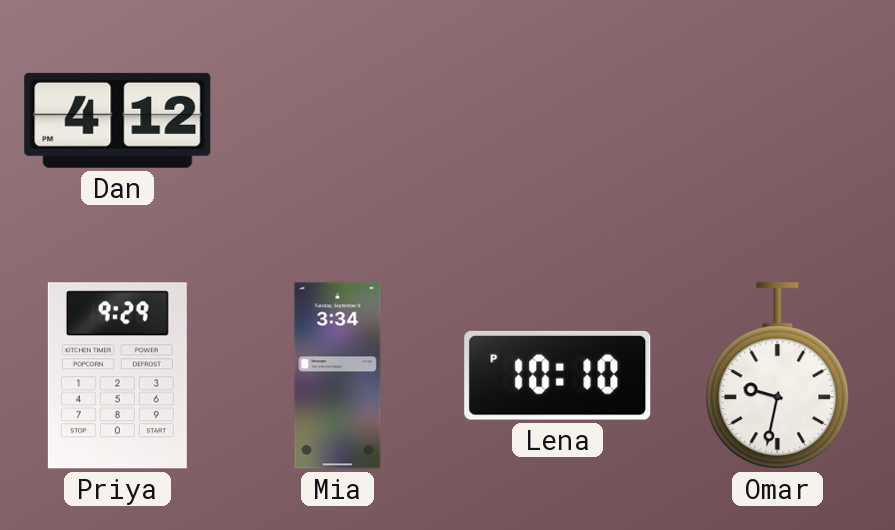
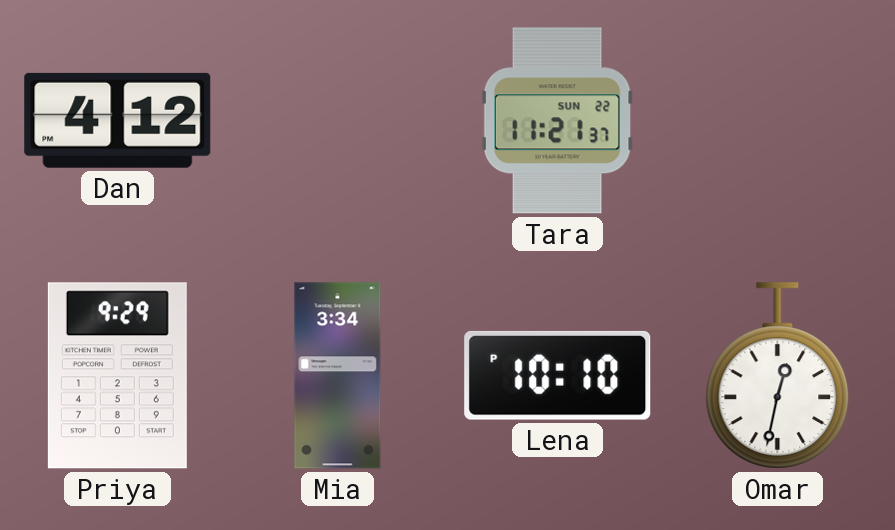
Tara: none -> 11:21 (557, 121)
Omar: 9:32 -> 12:32 (778, 376)
